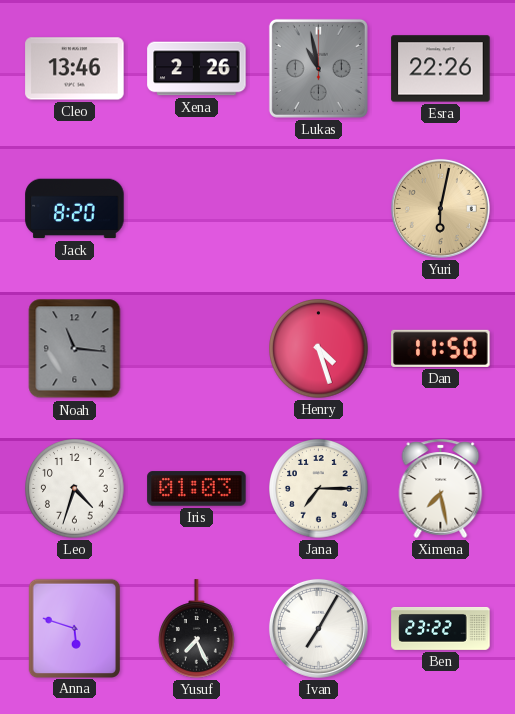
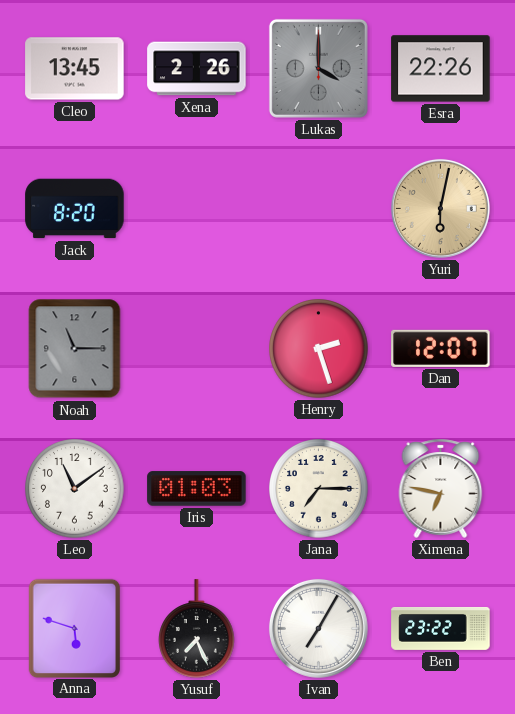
Cleo: 13:46 -> 13:45 (75, 69)
Lukas: 10:58 -> 4:00 (318, 68)
Noah: 11:16 -> 11:15 (75, 349)
Henry: 4:27 -> 2:27 (319, 349)
Dan: 11:50 -> 12:07 (441, 348)
Leo: 4:33 -> 11:09 (75, 489)
Ximena: 7:28 -> 6:47 (441, 488)
